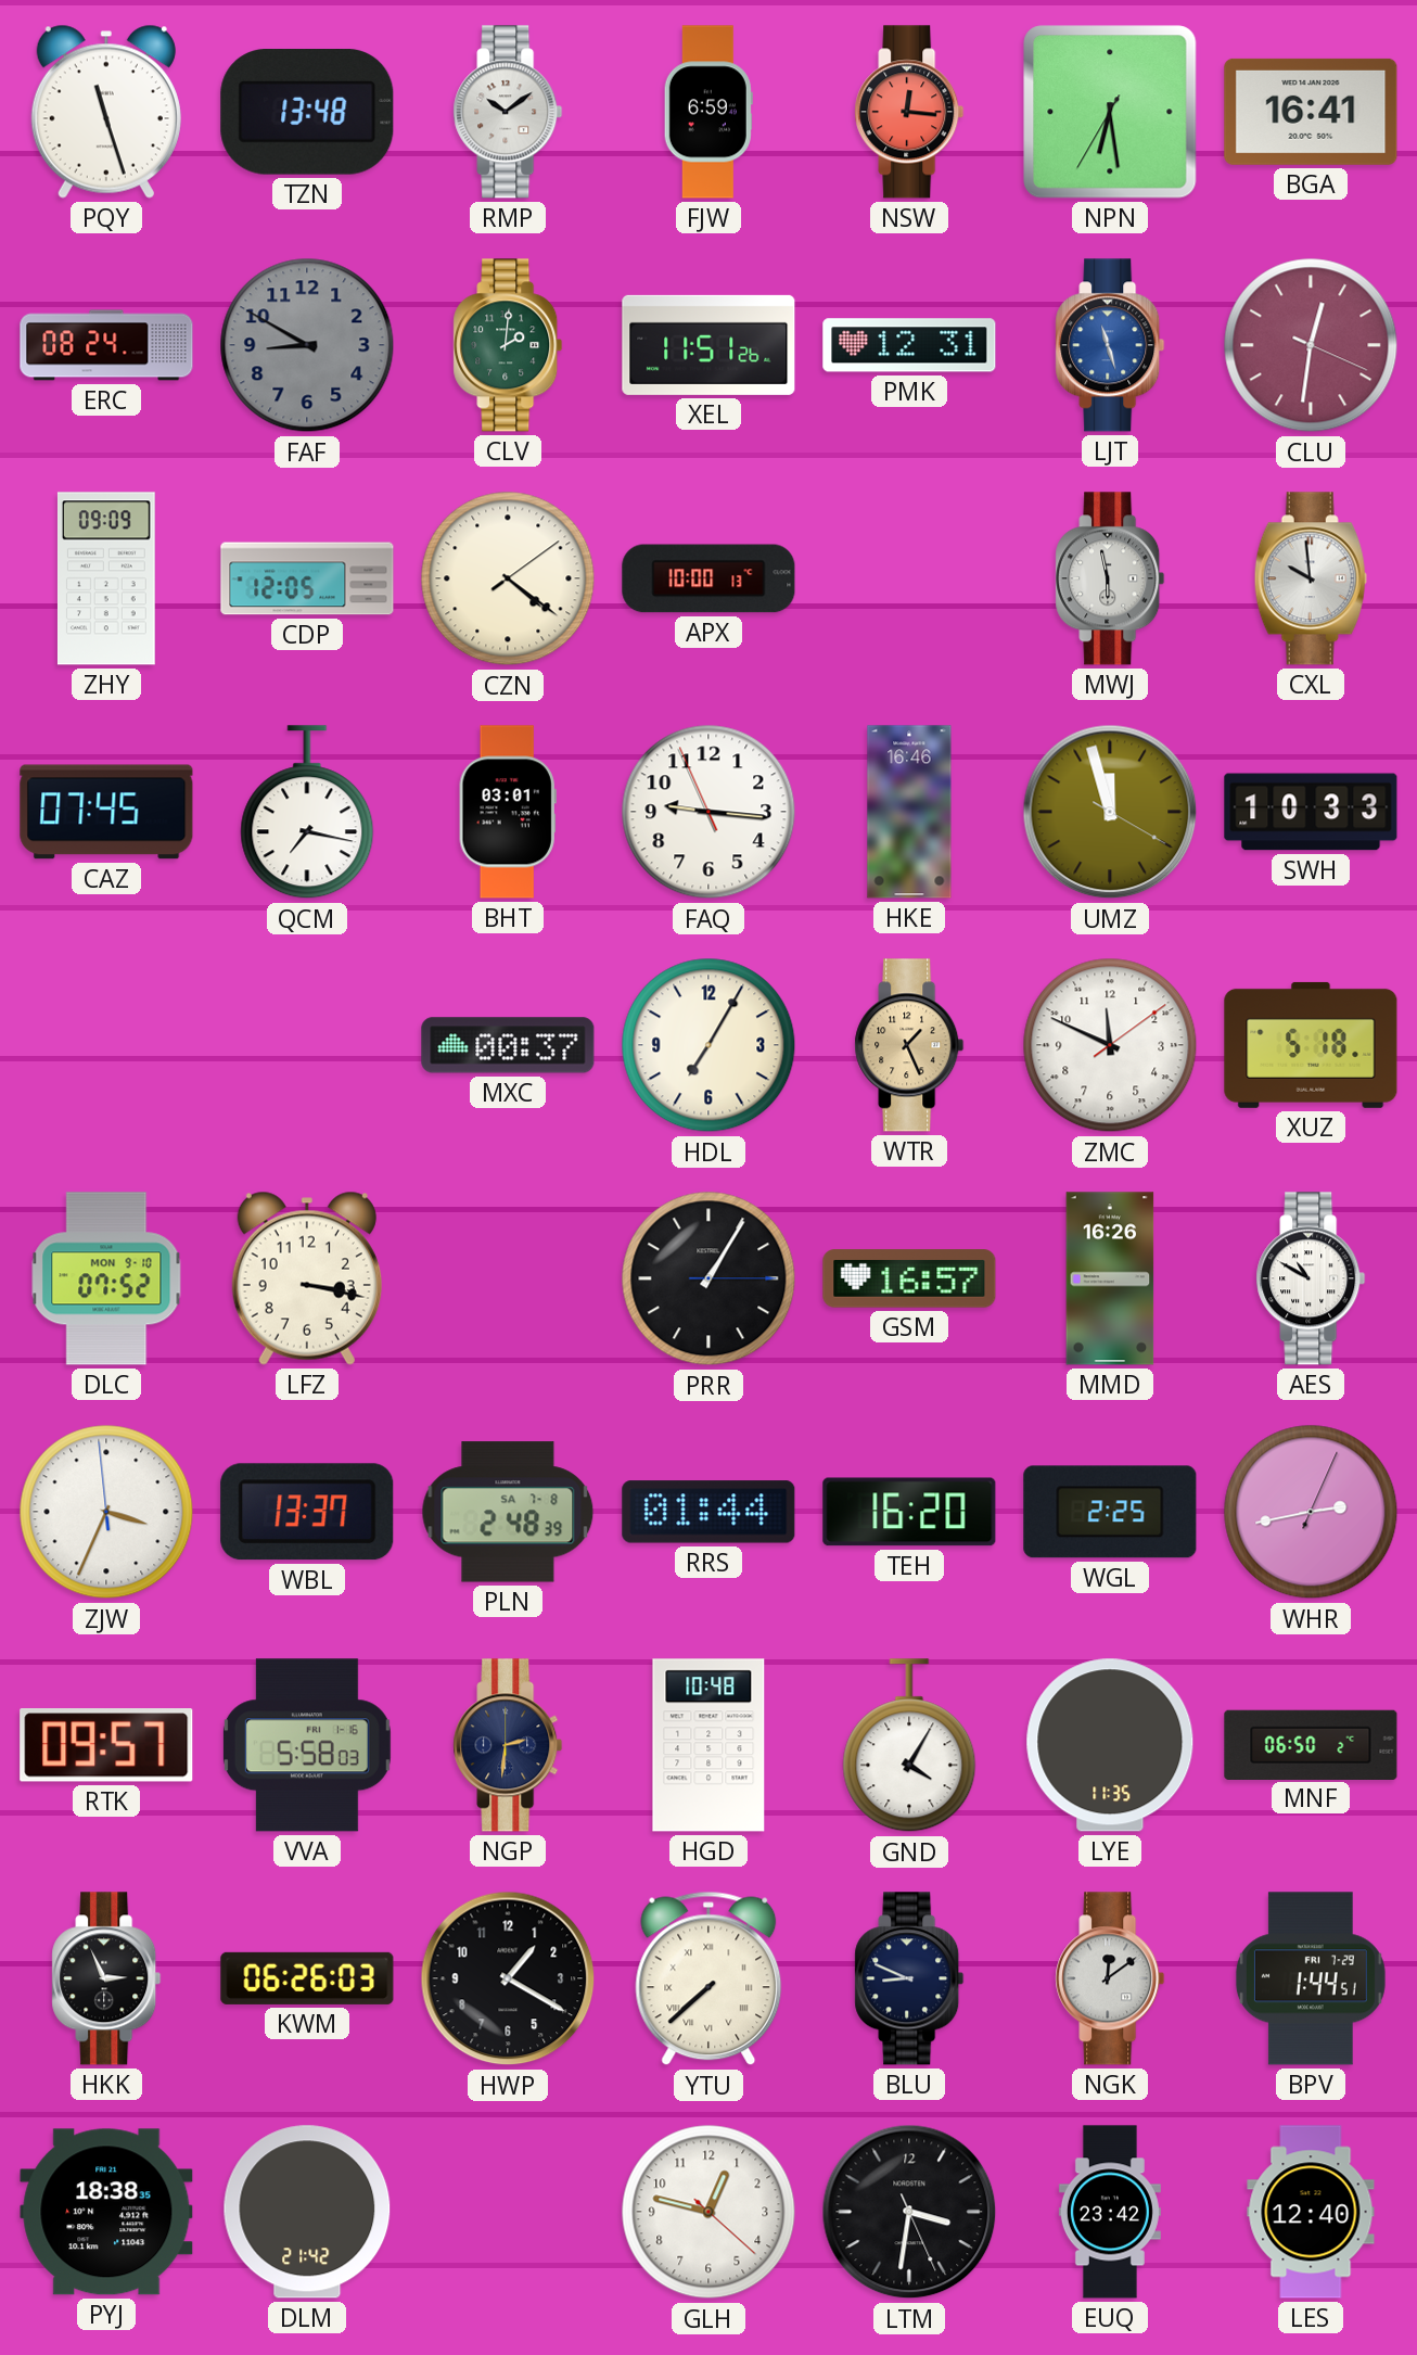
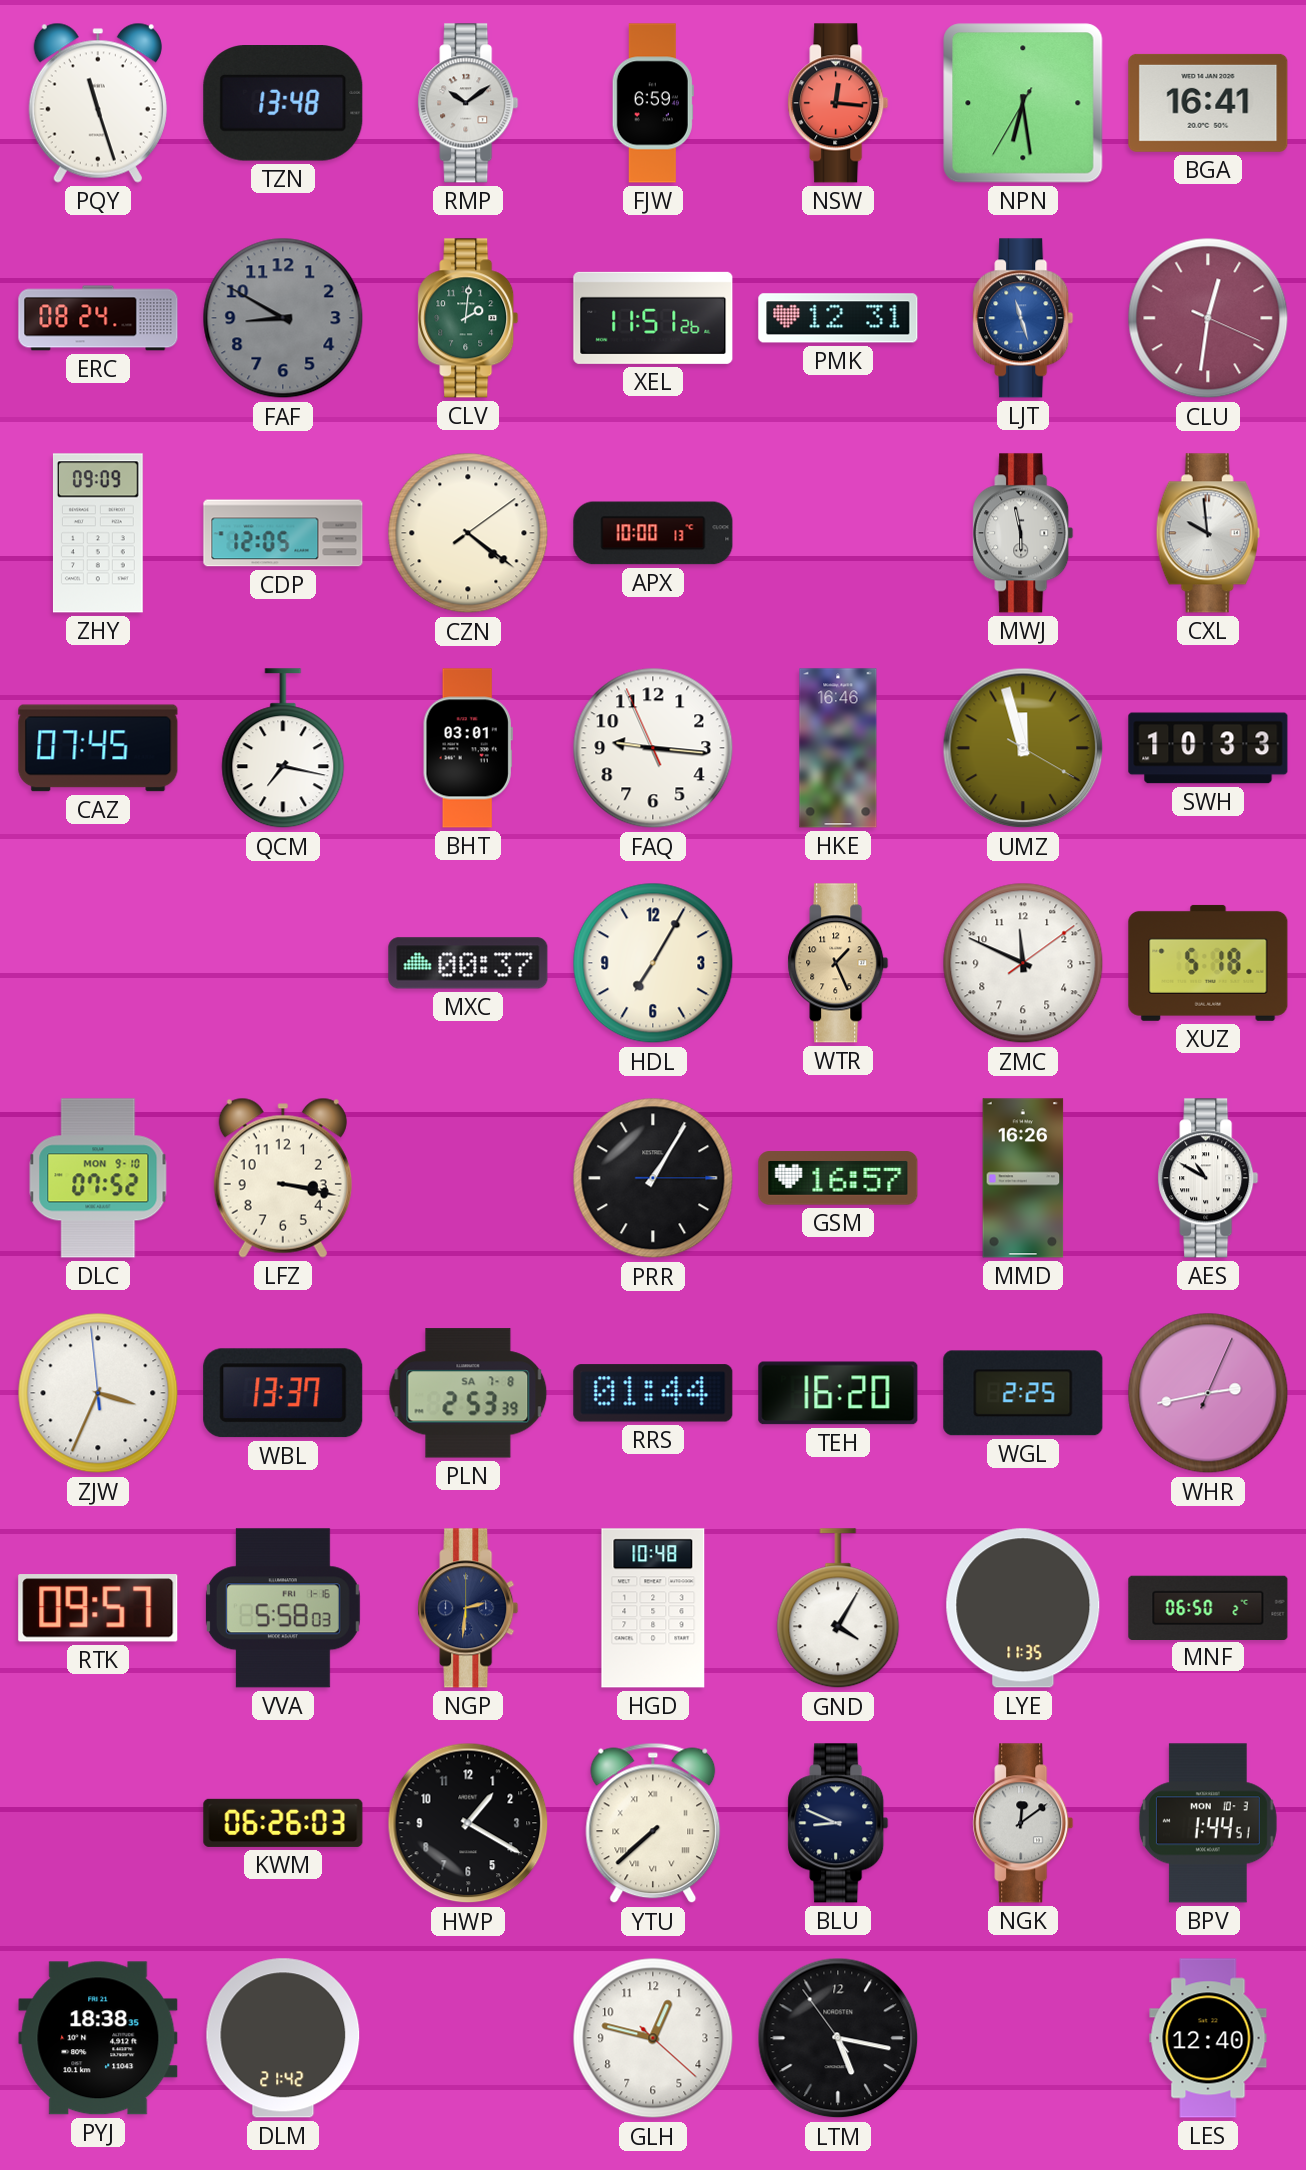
PLN: 2:48 -> 2:53 (468, 1393)
HKK: 2:56 -> none (106, 1978)
BPV date: FRI 7-29 -> MON 10-3 (1208, 1823)
LTM: 3:31 -> 5:16 (838, 2038)
EUQ: 23:42 -> none (1110, 2212)
